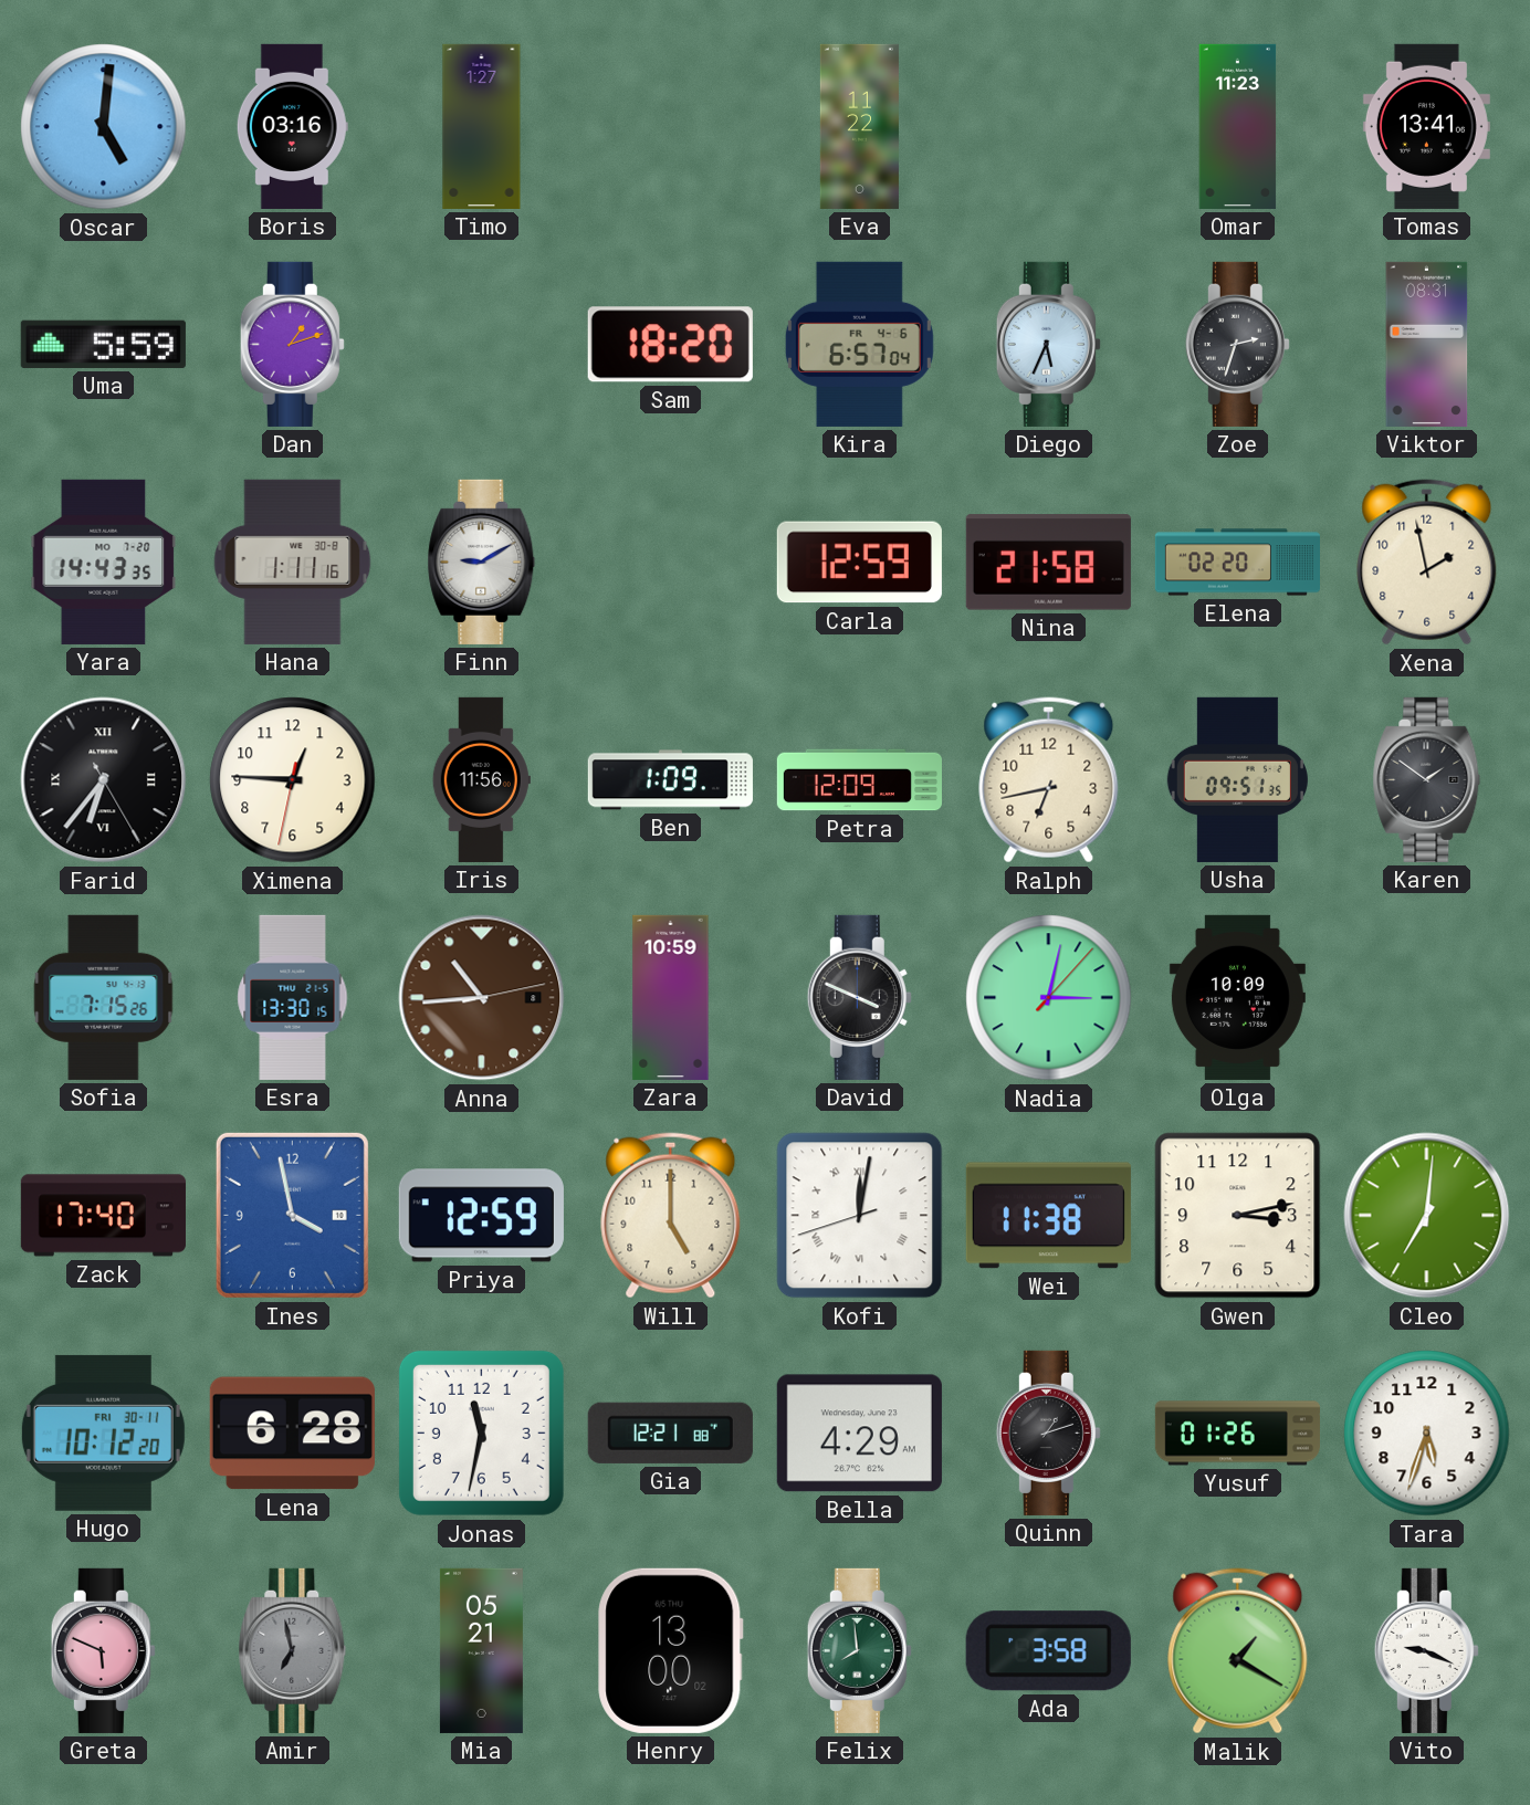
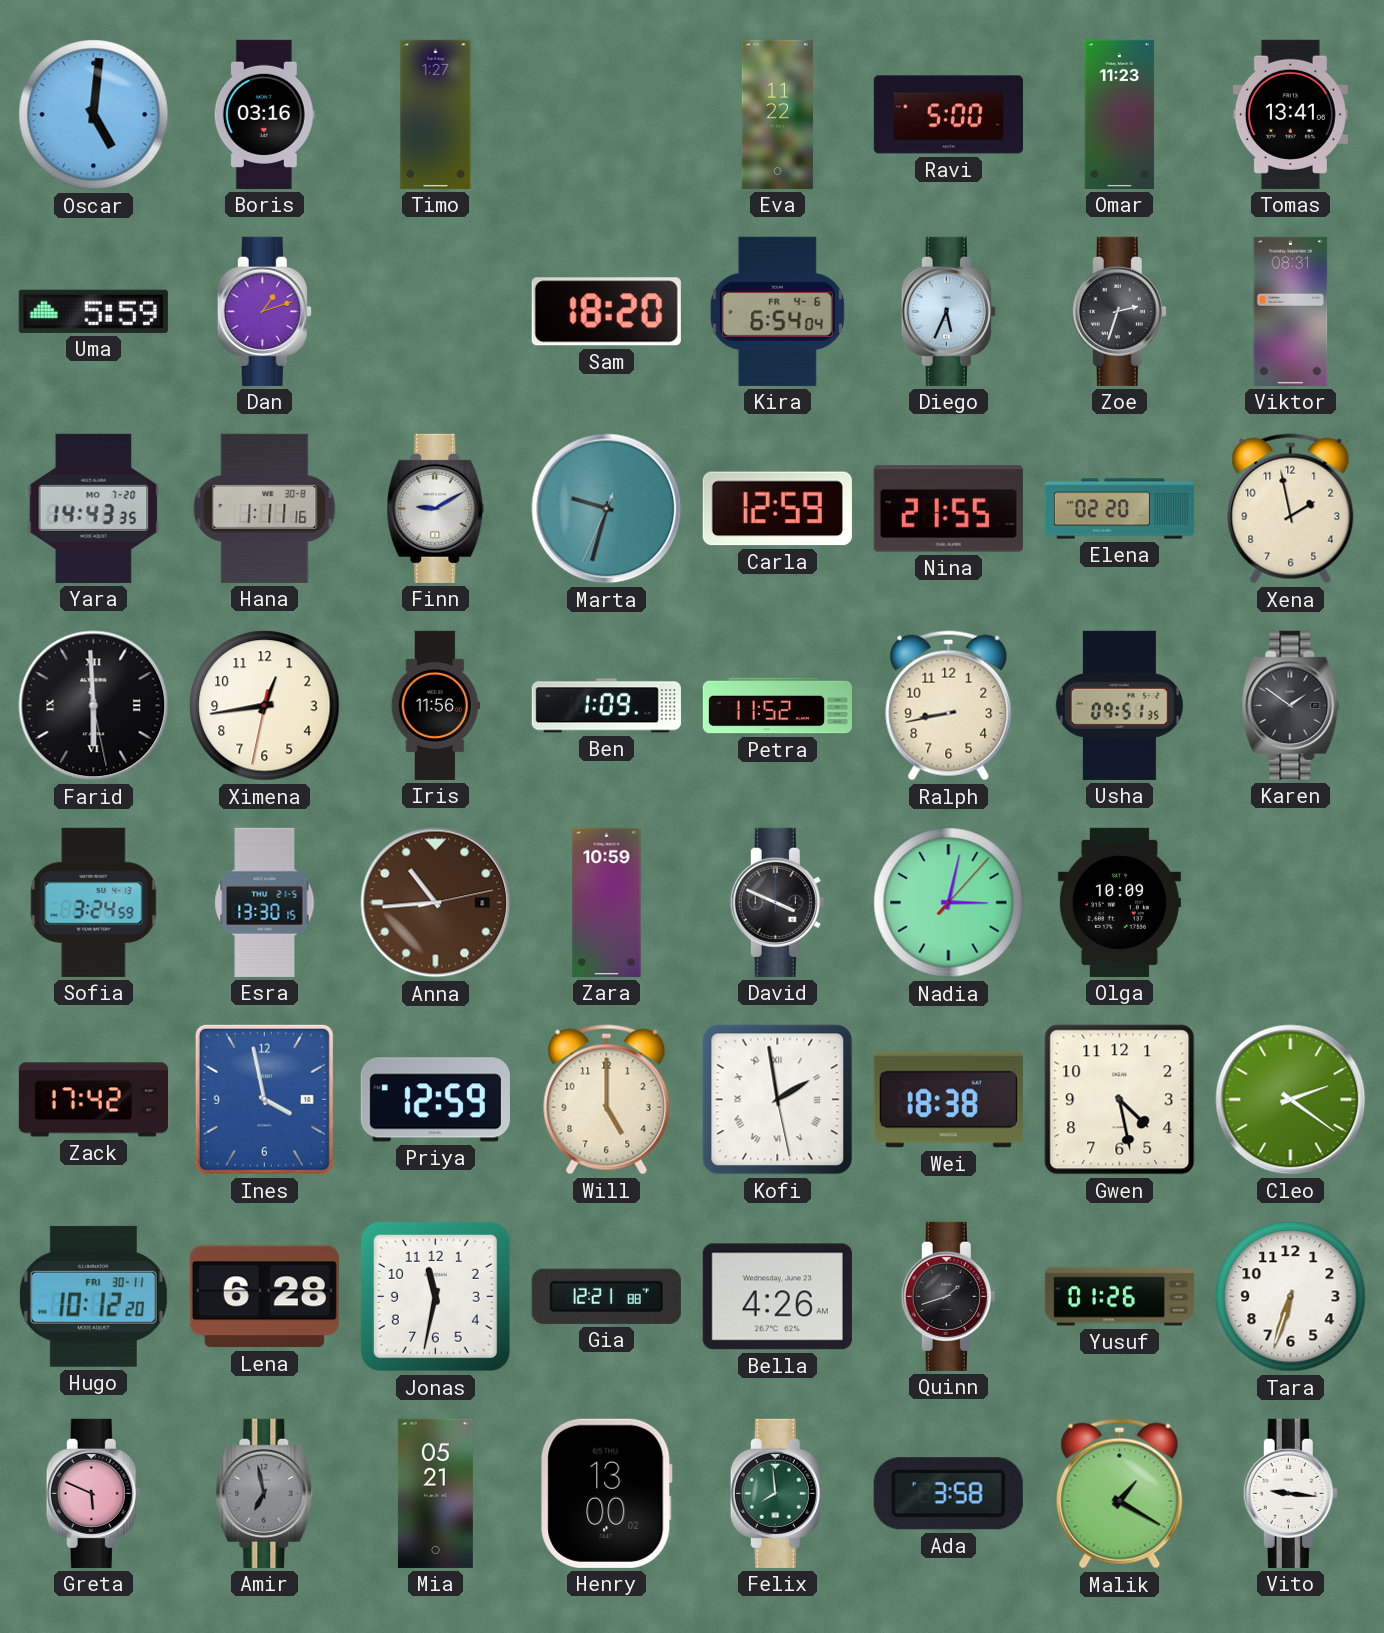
Ravi: none -> 5:00 (948, 115)
Kira: 6:57 -> 6:54 (777, 311)
Marta: none -> 9:32 (607, 509)
Nina: 21:58 -> 21:55 (948, 509)
Farid: 6:36 -> 5:59 (94, 706)
Ximena: 12:45 -> 12:43 (265, 706)
Petra: 12:09 -> 11:52 (777, 706)
Ralph: 6:43 -> 8:43 (949, 706)
Sofia: 7:15 -> 3:24 (94, 902)
Zack: 17:40 -> 17:42 (93, 1100)
Kofi: 12:01 -> 1:58 (778, 1100)
Wei: 11:38 -> 18:38 (948, 1100)
Gwen: 3:13 -> 4:28 (1120, 1100)
Cleo: 7:01 -> 2:21 (1291, 1100)
Bella: 4:29 -> 4:26 (777, 1297)
Quinn: 1:12 -> 1:42 (948, 1296)
Tara: 5:33 -> 6:33 (1291, 1297)
Vito: 9:19 -> 9:16 (1290, 1493)
